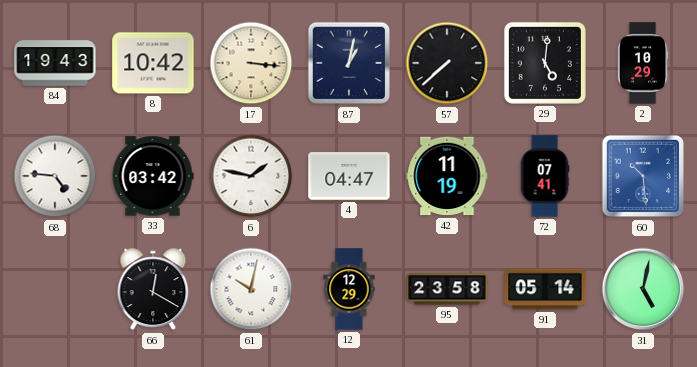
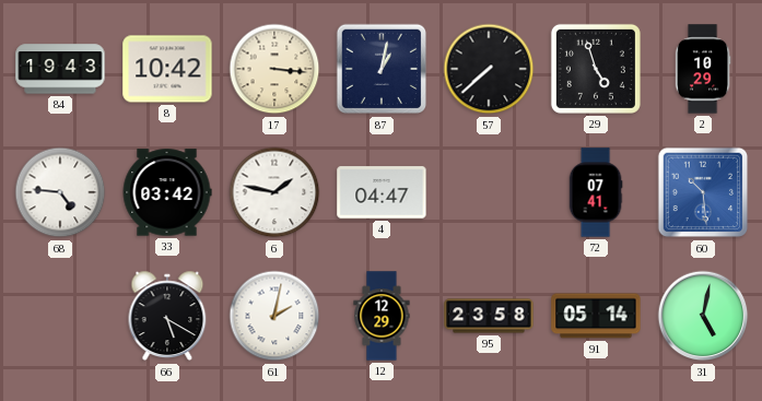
29: 5:01 -> 4:57 (596, 69)
42: 11:19 -> none (447, 176)
66: 12:20 -> 5:20 (167, 316)
61: 10:02 -> 2:02 (274, 316)
